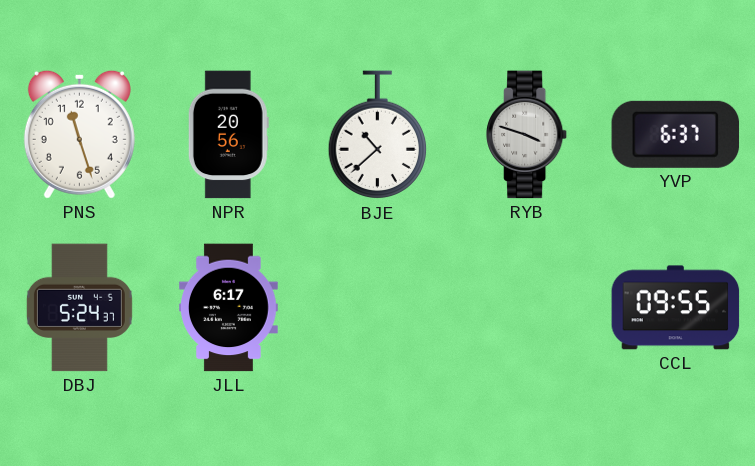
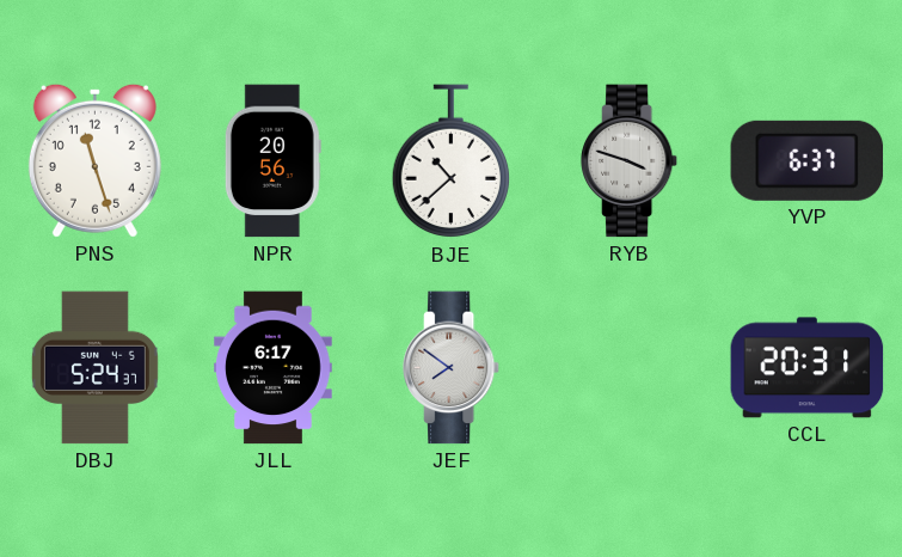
JEF: none -> 7:51 (452, 368)
CCL: 09:55 -> 20:31 (808, 368)
